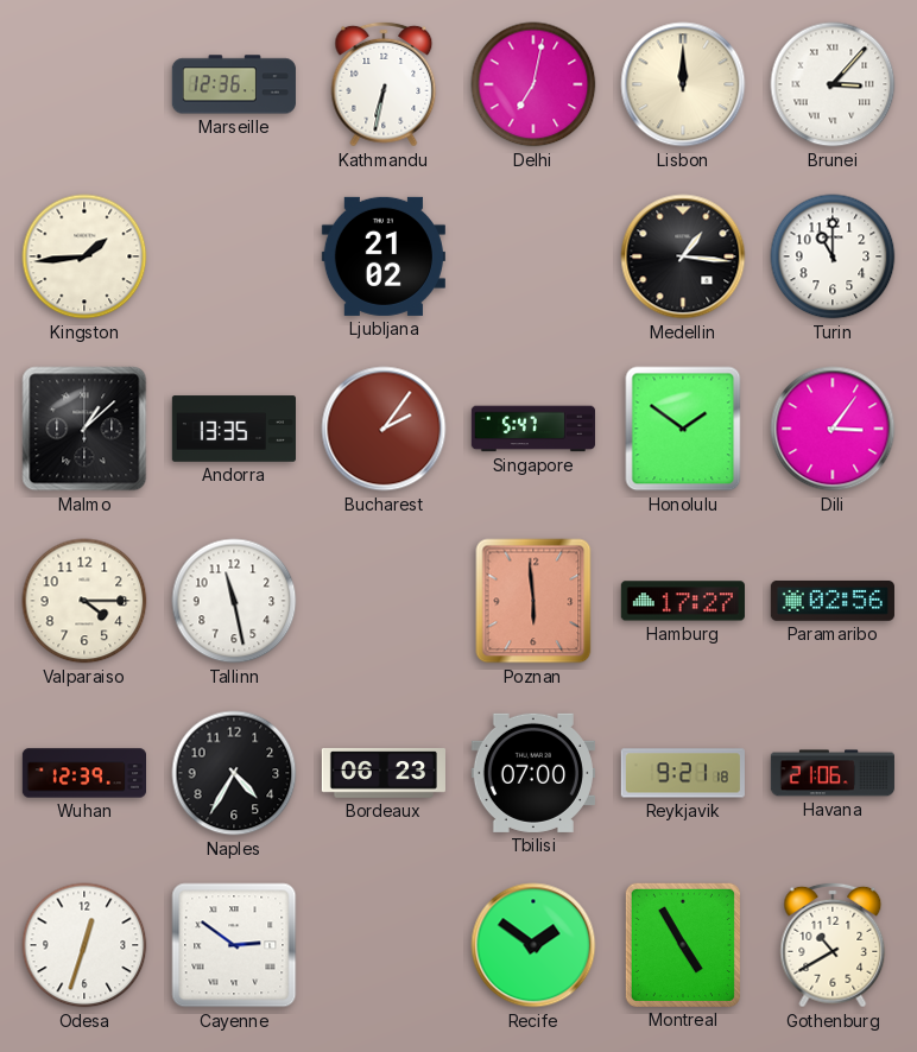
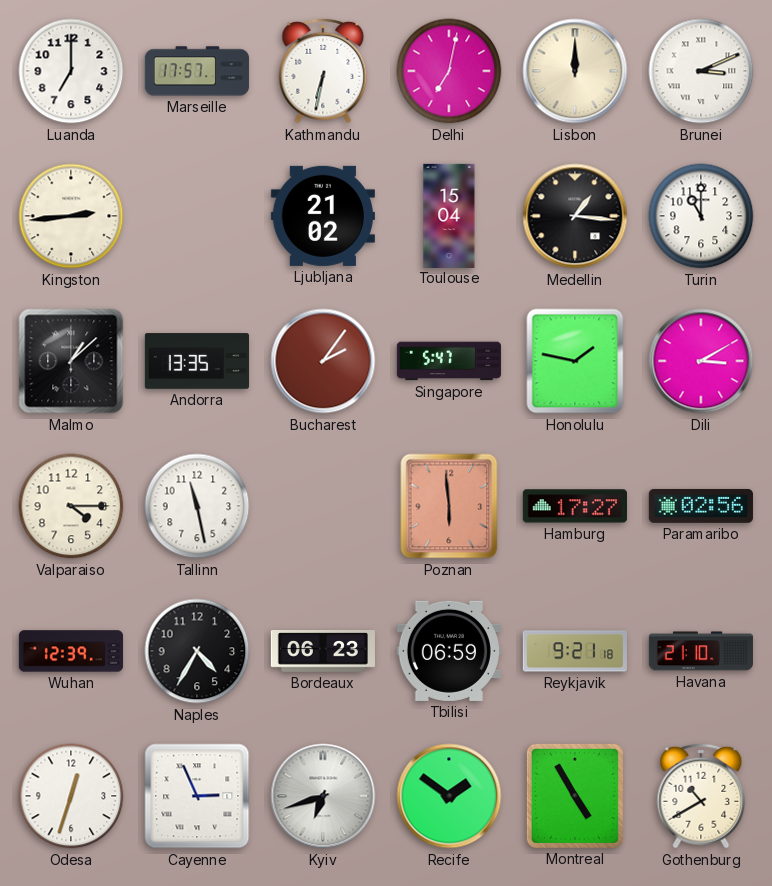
Luanda: none -> 7:00 (71, 71)
Marseille: 12:36 -> 17:57 (197, 71)
Brunei: 3:07 -> 3:11 (701, 71)
Kingston: 1:44 -> 2:44 (71, 216)
Toulouse: none -> 15:04 (449, 215)
Honolulu: 1:51 -> 1:47 (575, 361)
Dili: 3:06 -> 3:10 (701, 361)
Tbilisi: 07:00 -> 06:59 (449, 651)
Havana: 21:06 -> 21:10 (701, 651)
Cayenne: 2:51 -> 2:56 (197, 796)
Kyiv: none -> 6:42 (323, 796)
